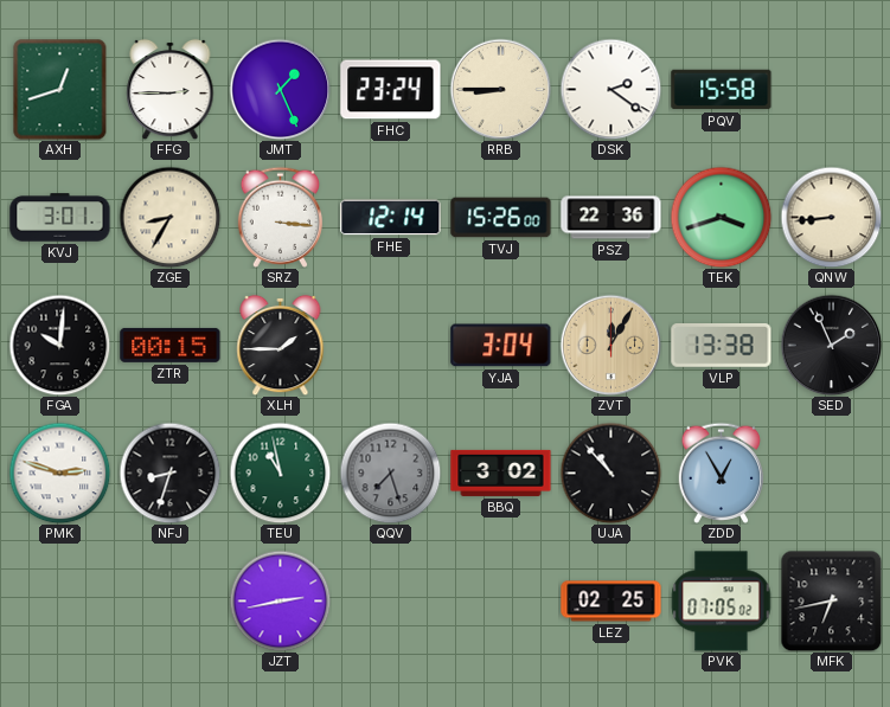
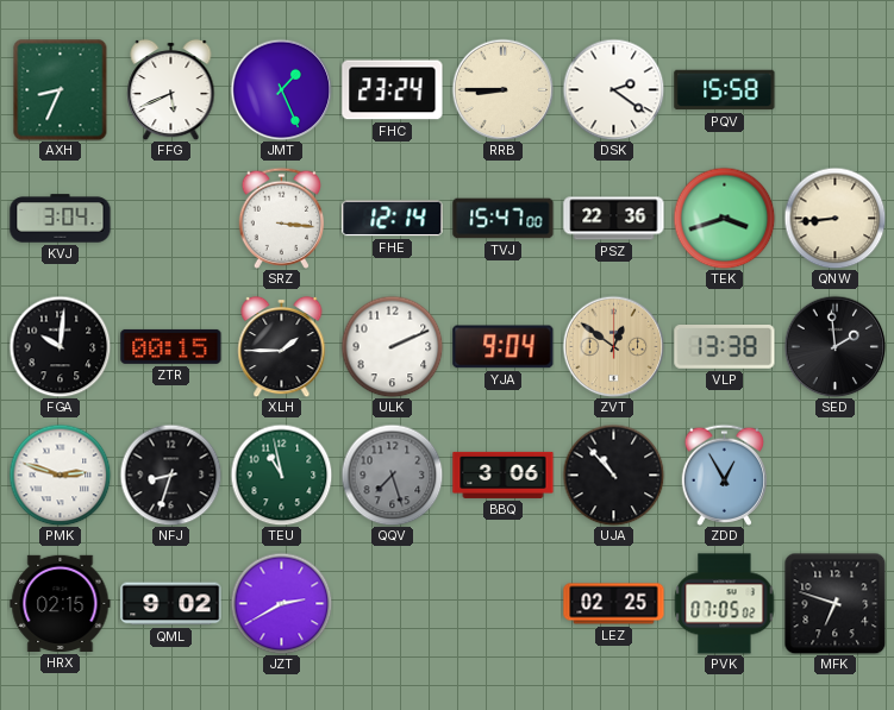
AXH: 12:42 -> 8:34 (61, 89)
FFG: 2:45 -> 5:41 (171, 89)
KVJ: 3:01 -> 3:04 (61, 219)
ZGE: 8:35 -> none (169, 217)
TVJ: 15:26 -> 15:47 (504, 219)
ULK: none -> 2:11 (392, 346)
YJA: 3:04 -> 9:04 (504, 347)
ZVT: 12:05 -> 12:51 (613, 346)
SED: 1:56 -> 1:59 (834, 346)
BBQ: 3:02 -> 3:06 (504, 475)
HRX: none -> 02:15 (61, 603)
QML: none -> 9:02 (171, 604)
JZT: 2:43 -> 2:40 (281, 603)
MFK: 6:43 -> 6:48 (834, 603)
